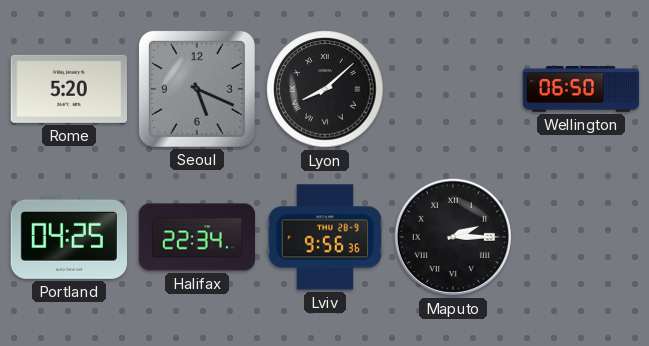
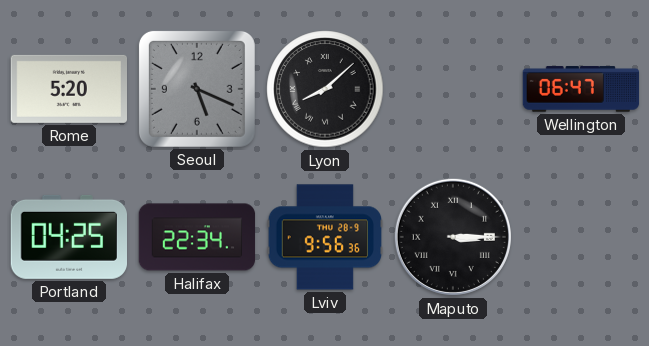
Wellington: 06:50 -> 06:47 (581, 89)
Maputo: 2:15 -> 3:15 (453, 237)
